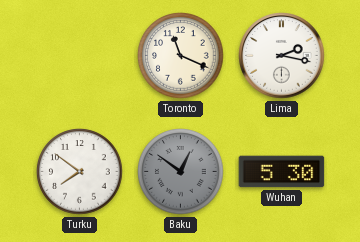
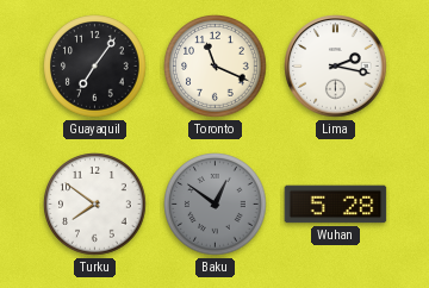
Guayaquil: none -> 7:06 (95, 67)
Wuhan: 5:30 -> 5:28 (336, 205)
